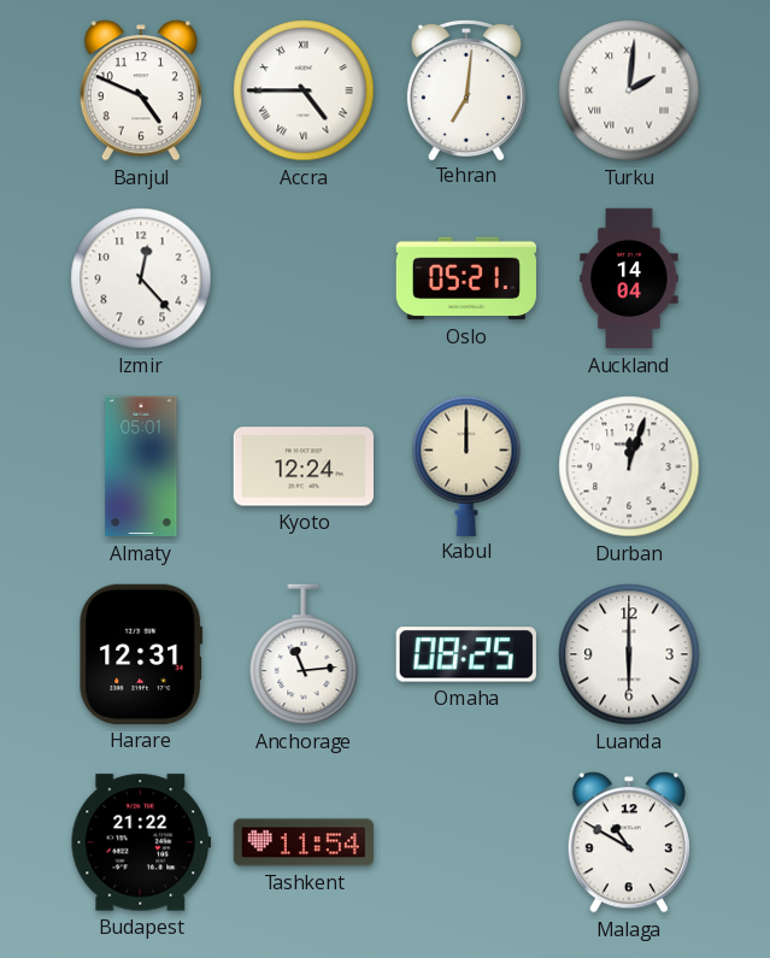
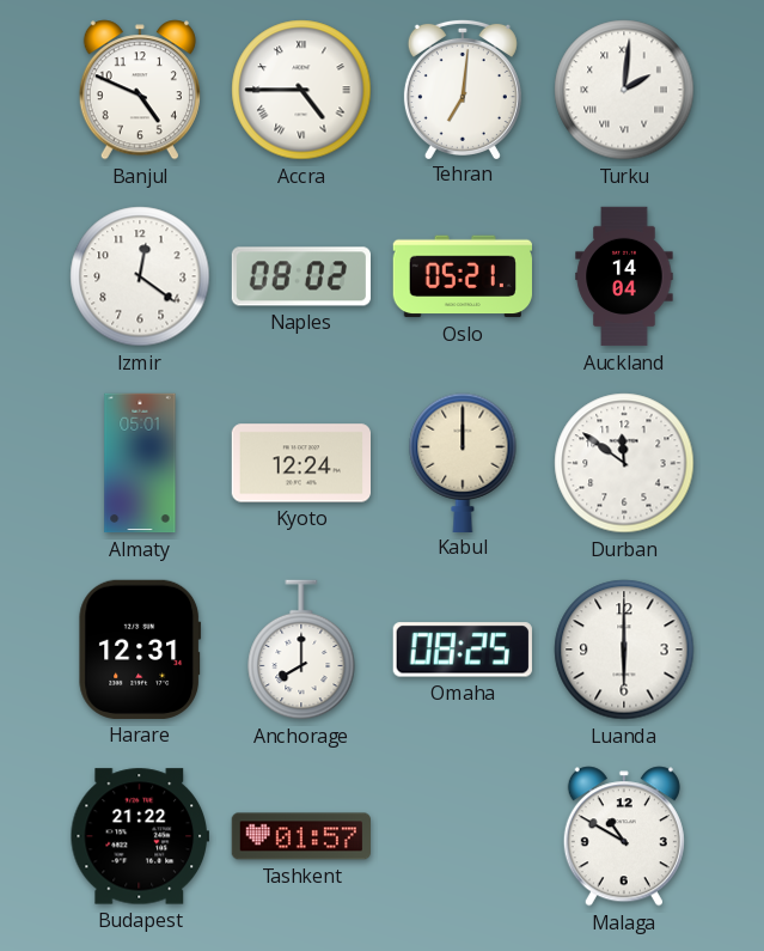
Izmir: 12:23 -> 12:21 (140, 276)
Naples: none -> 08:02 (300, 276)
Durban: 12:03 -> 11:51 (624, 463)
Anchorage: 11:14 -> 8:00 (301, 650)
Tashkent: 11:54 -> 01:57 (300, 836)
